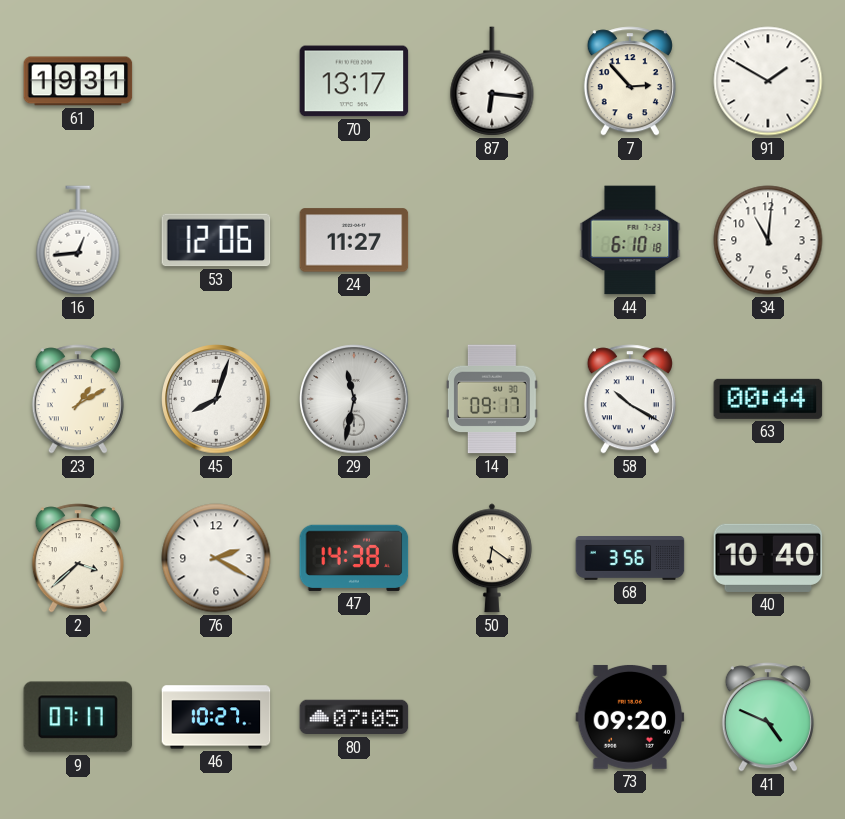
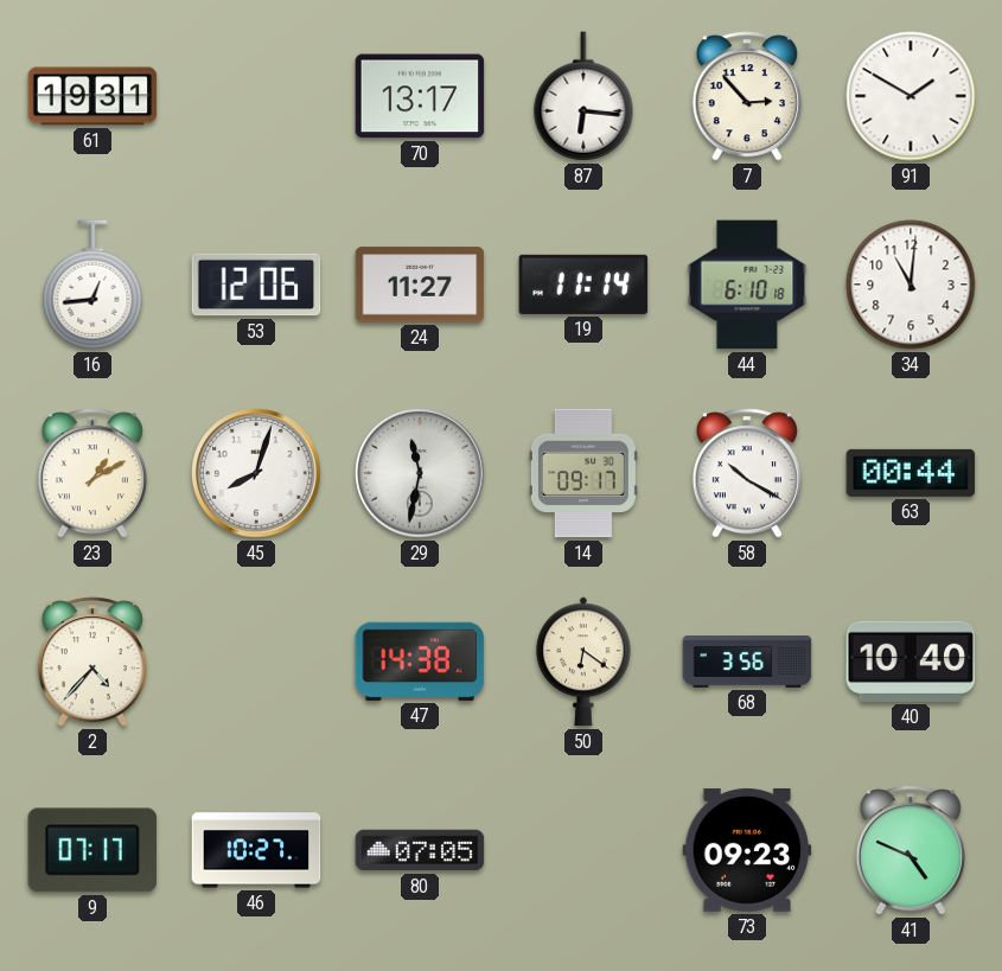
19: none -> 11:14 (583, 285)
2: 3:38 -> 4:37 (92, 662)
76: 2:20 -> none (216, 558)
73: 09:20 -> 09:23 (747, 850)
